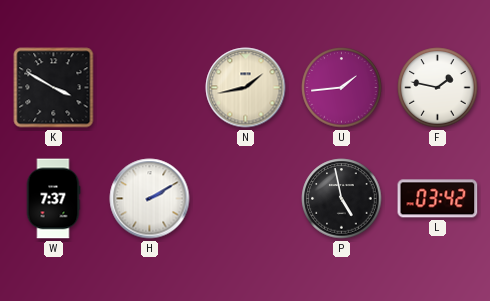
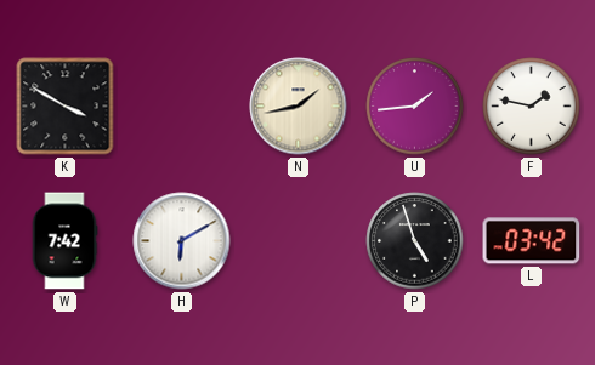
W: 7:37 -> 7:42 (64, 241)
H: 2:10 -> 6:10 (182, 241)
P: 4:58 -> 4:57 (415, 241)
